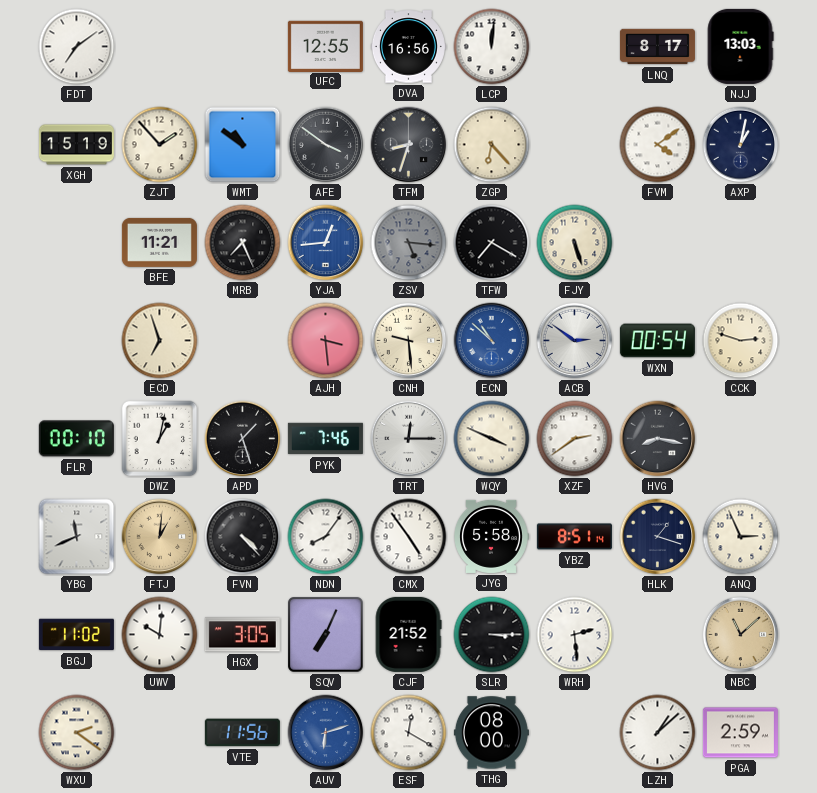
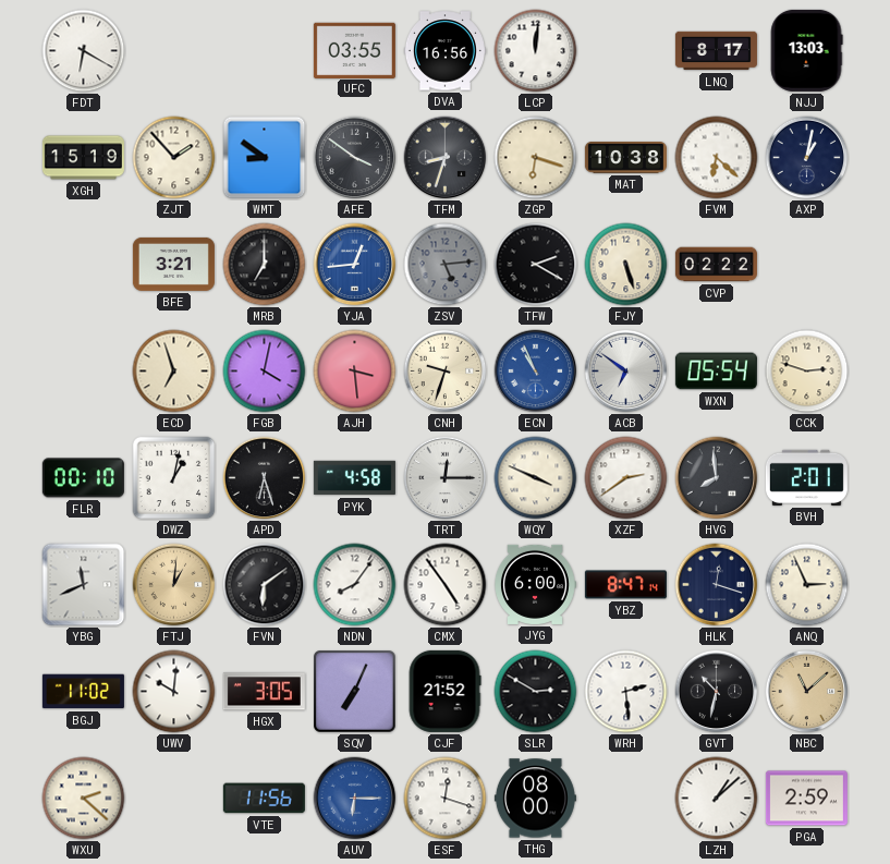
FDT: 7:09 -> 6:20 (84, 51)
UFC: 12:55 -> 03:55 (354, 50)
WMT: 10:51 -> 8:51 (265, 158)
ZGP: 6:23 -> 6:18 (536, 158)
MAT: none -> 10:38 (625, 158)
FVM: 4:09 -> 6:22 (717, 158)
BFE: 11:21 -> 3:21 (173, 264)
MRB: 7:26 -> 7:00 (265, 265)
ZSV: 5:16 -> 5:14 (446, 265)
TFW: 7:20 -> 2:20 (536, 265)
CVP: none -> 02:22 (716, 265)
FGB: none -> 4:02 (265, 372)
CNH: 9:29 -> 9:33 (446, 372)
ECN: 10:52 -> 10:56 (536, 372)
ACB: 2:51 -> 6:51 (626, 372)
WXN: 00:54 -> 05:54 (716, 372)
APD: 1:27 -> 6:27 (265, 478)
PYK: 7:46 -> 4:58 (354, 478)
HVG: 8:17 -> 7:59 (717, 478)
BVH: none -> 2:01 (806, 477)
FVN: 4:23 -> 6:09 (265, 585)
JYG: 5:58 -> 6:00 (536, 584)
YBZ: 8:51 -> 8:47 (625, 585)
HLK: 1:18 -> 12:18 (717, 585)
SLR: 3:15 -> 2:50 (536, 692)
GVT: none -> 10:32 (717, 692)
WXU: 2:21 -> 2:22 (84, 799)
AUV: 6:12 -> 6:15 (355, 799)
ESF: 12:20 -> 12:18 (446, 799)
